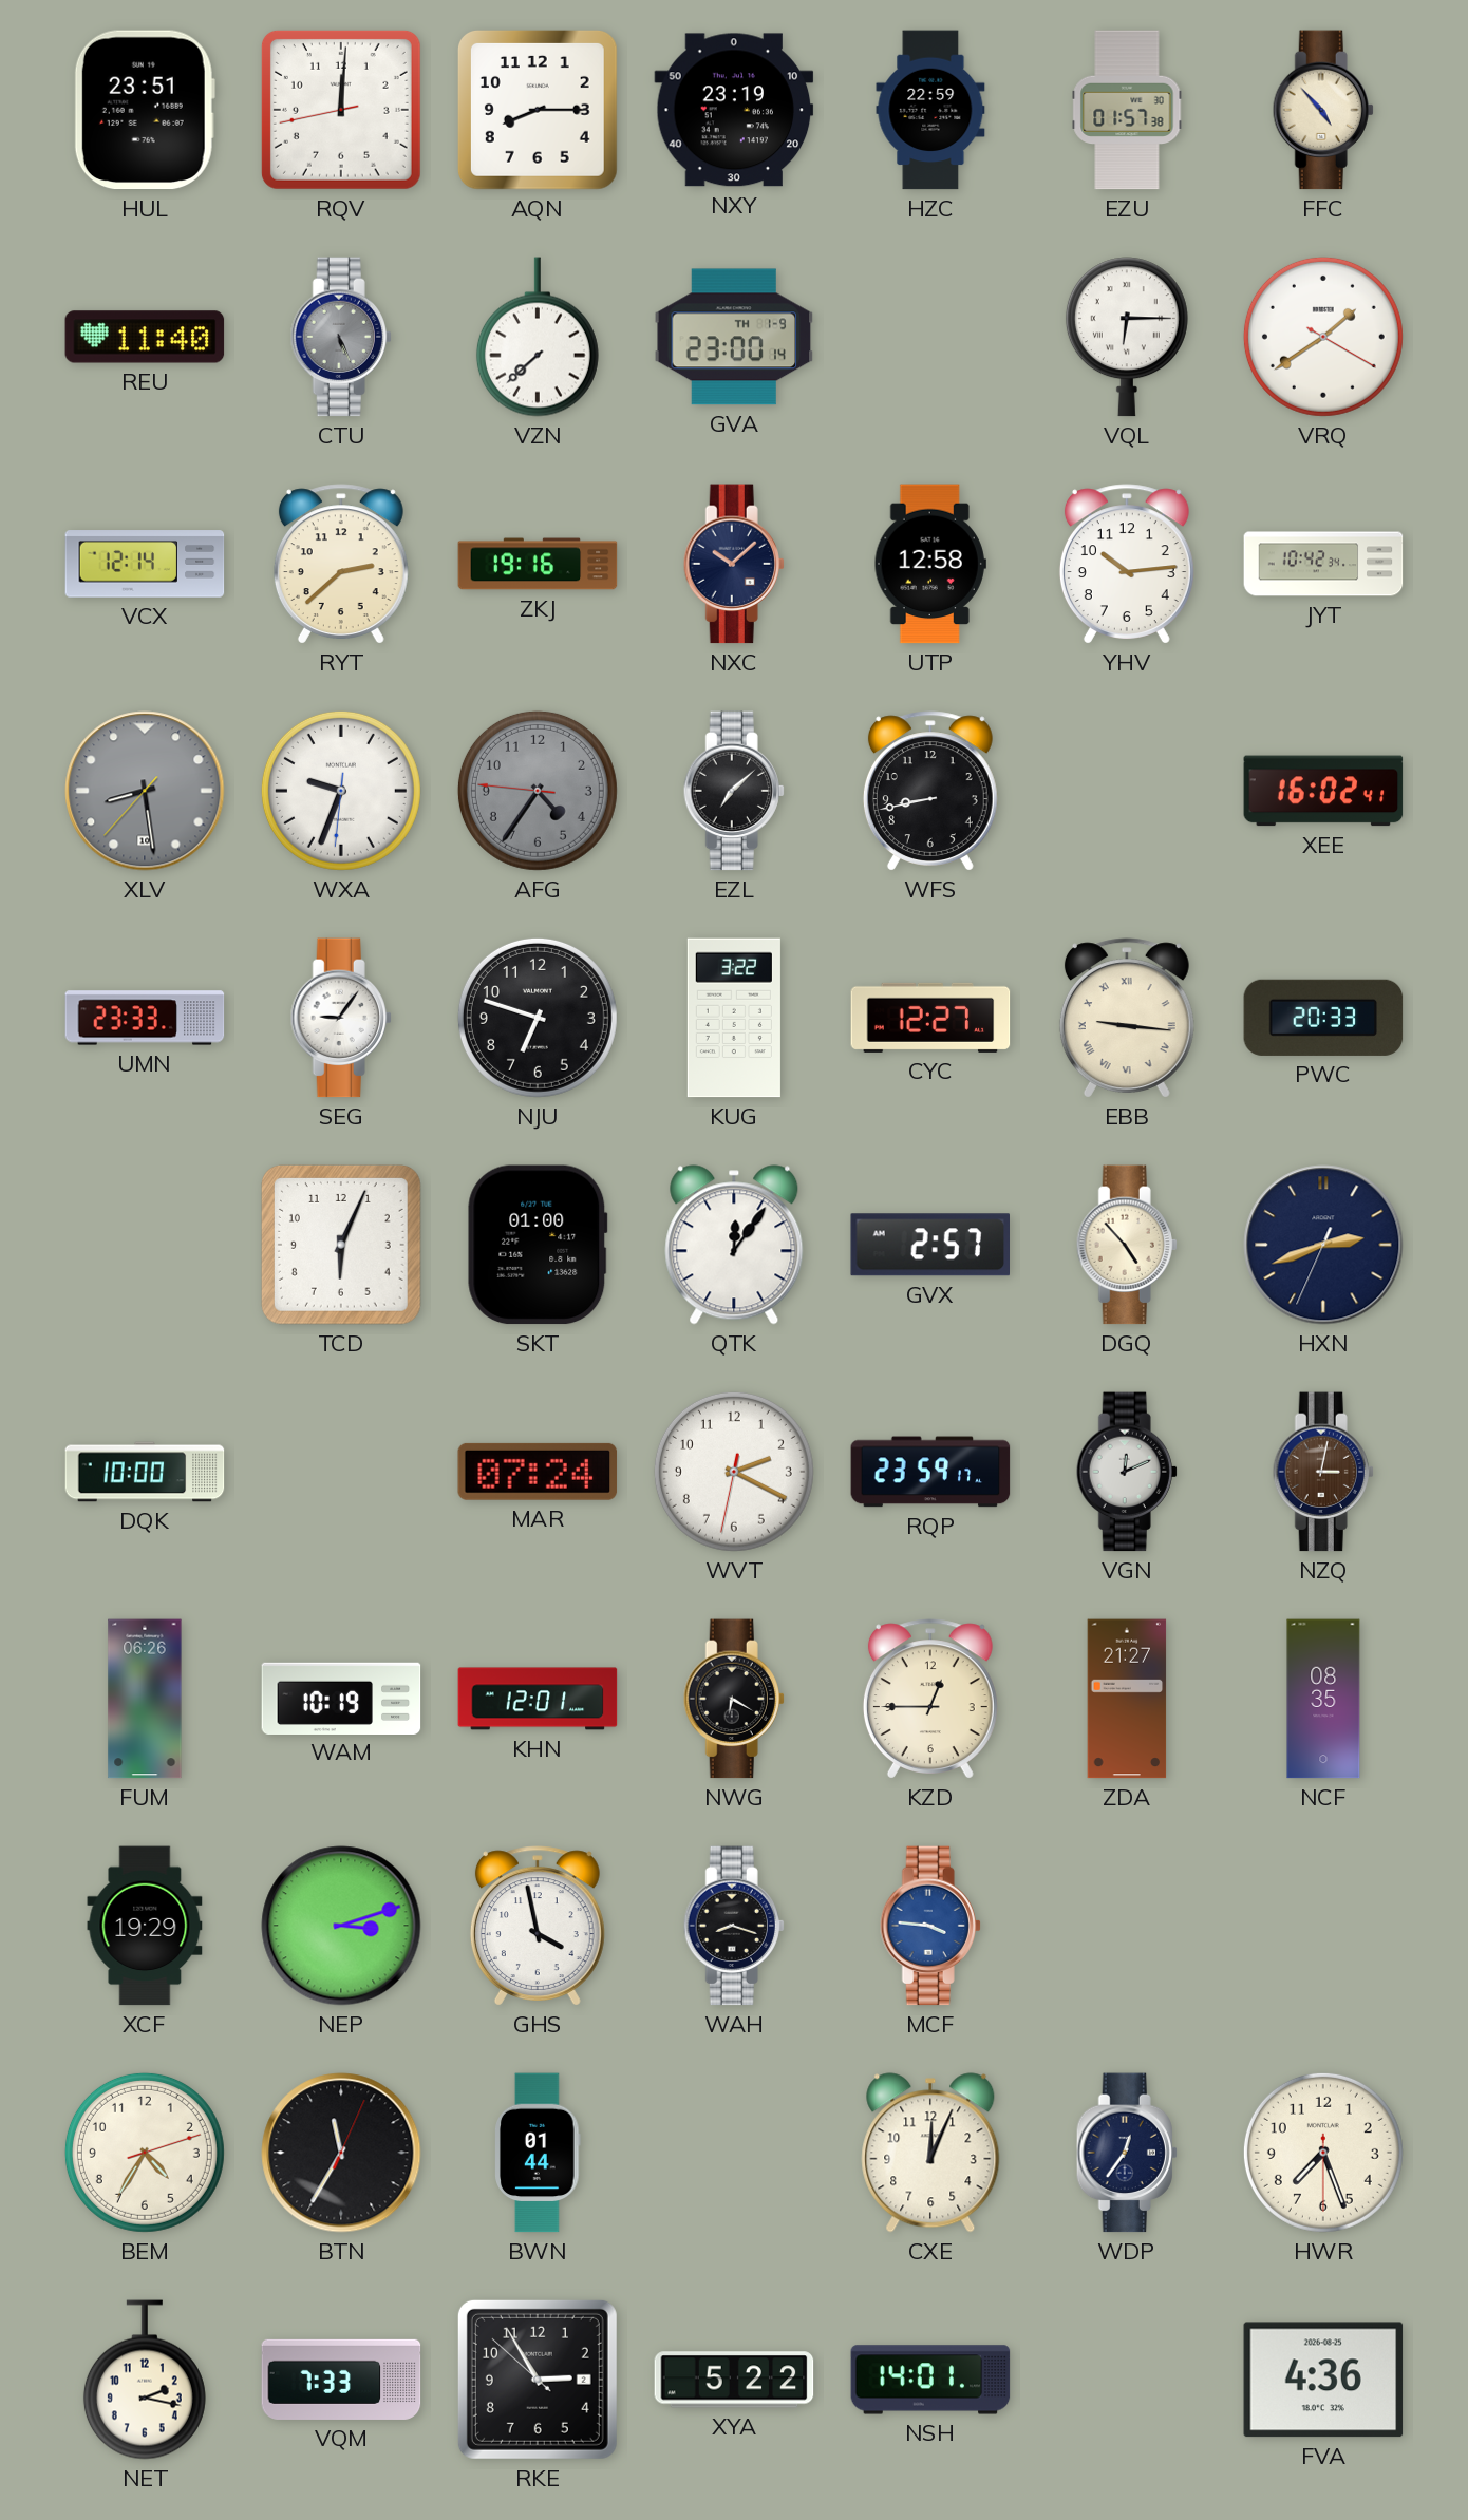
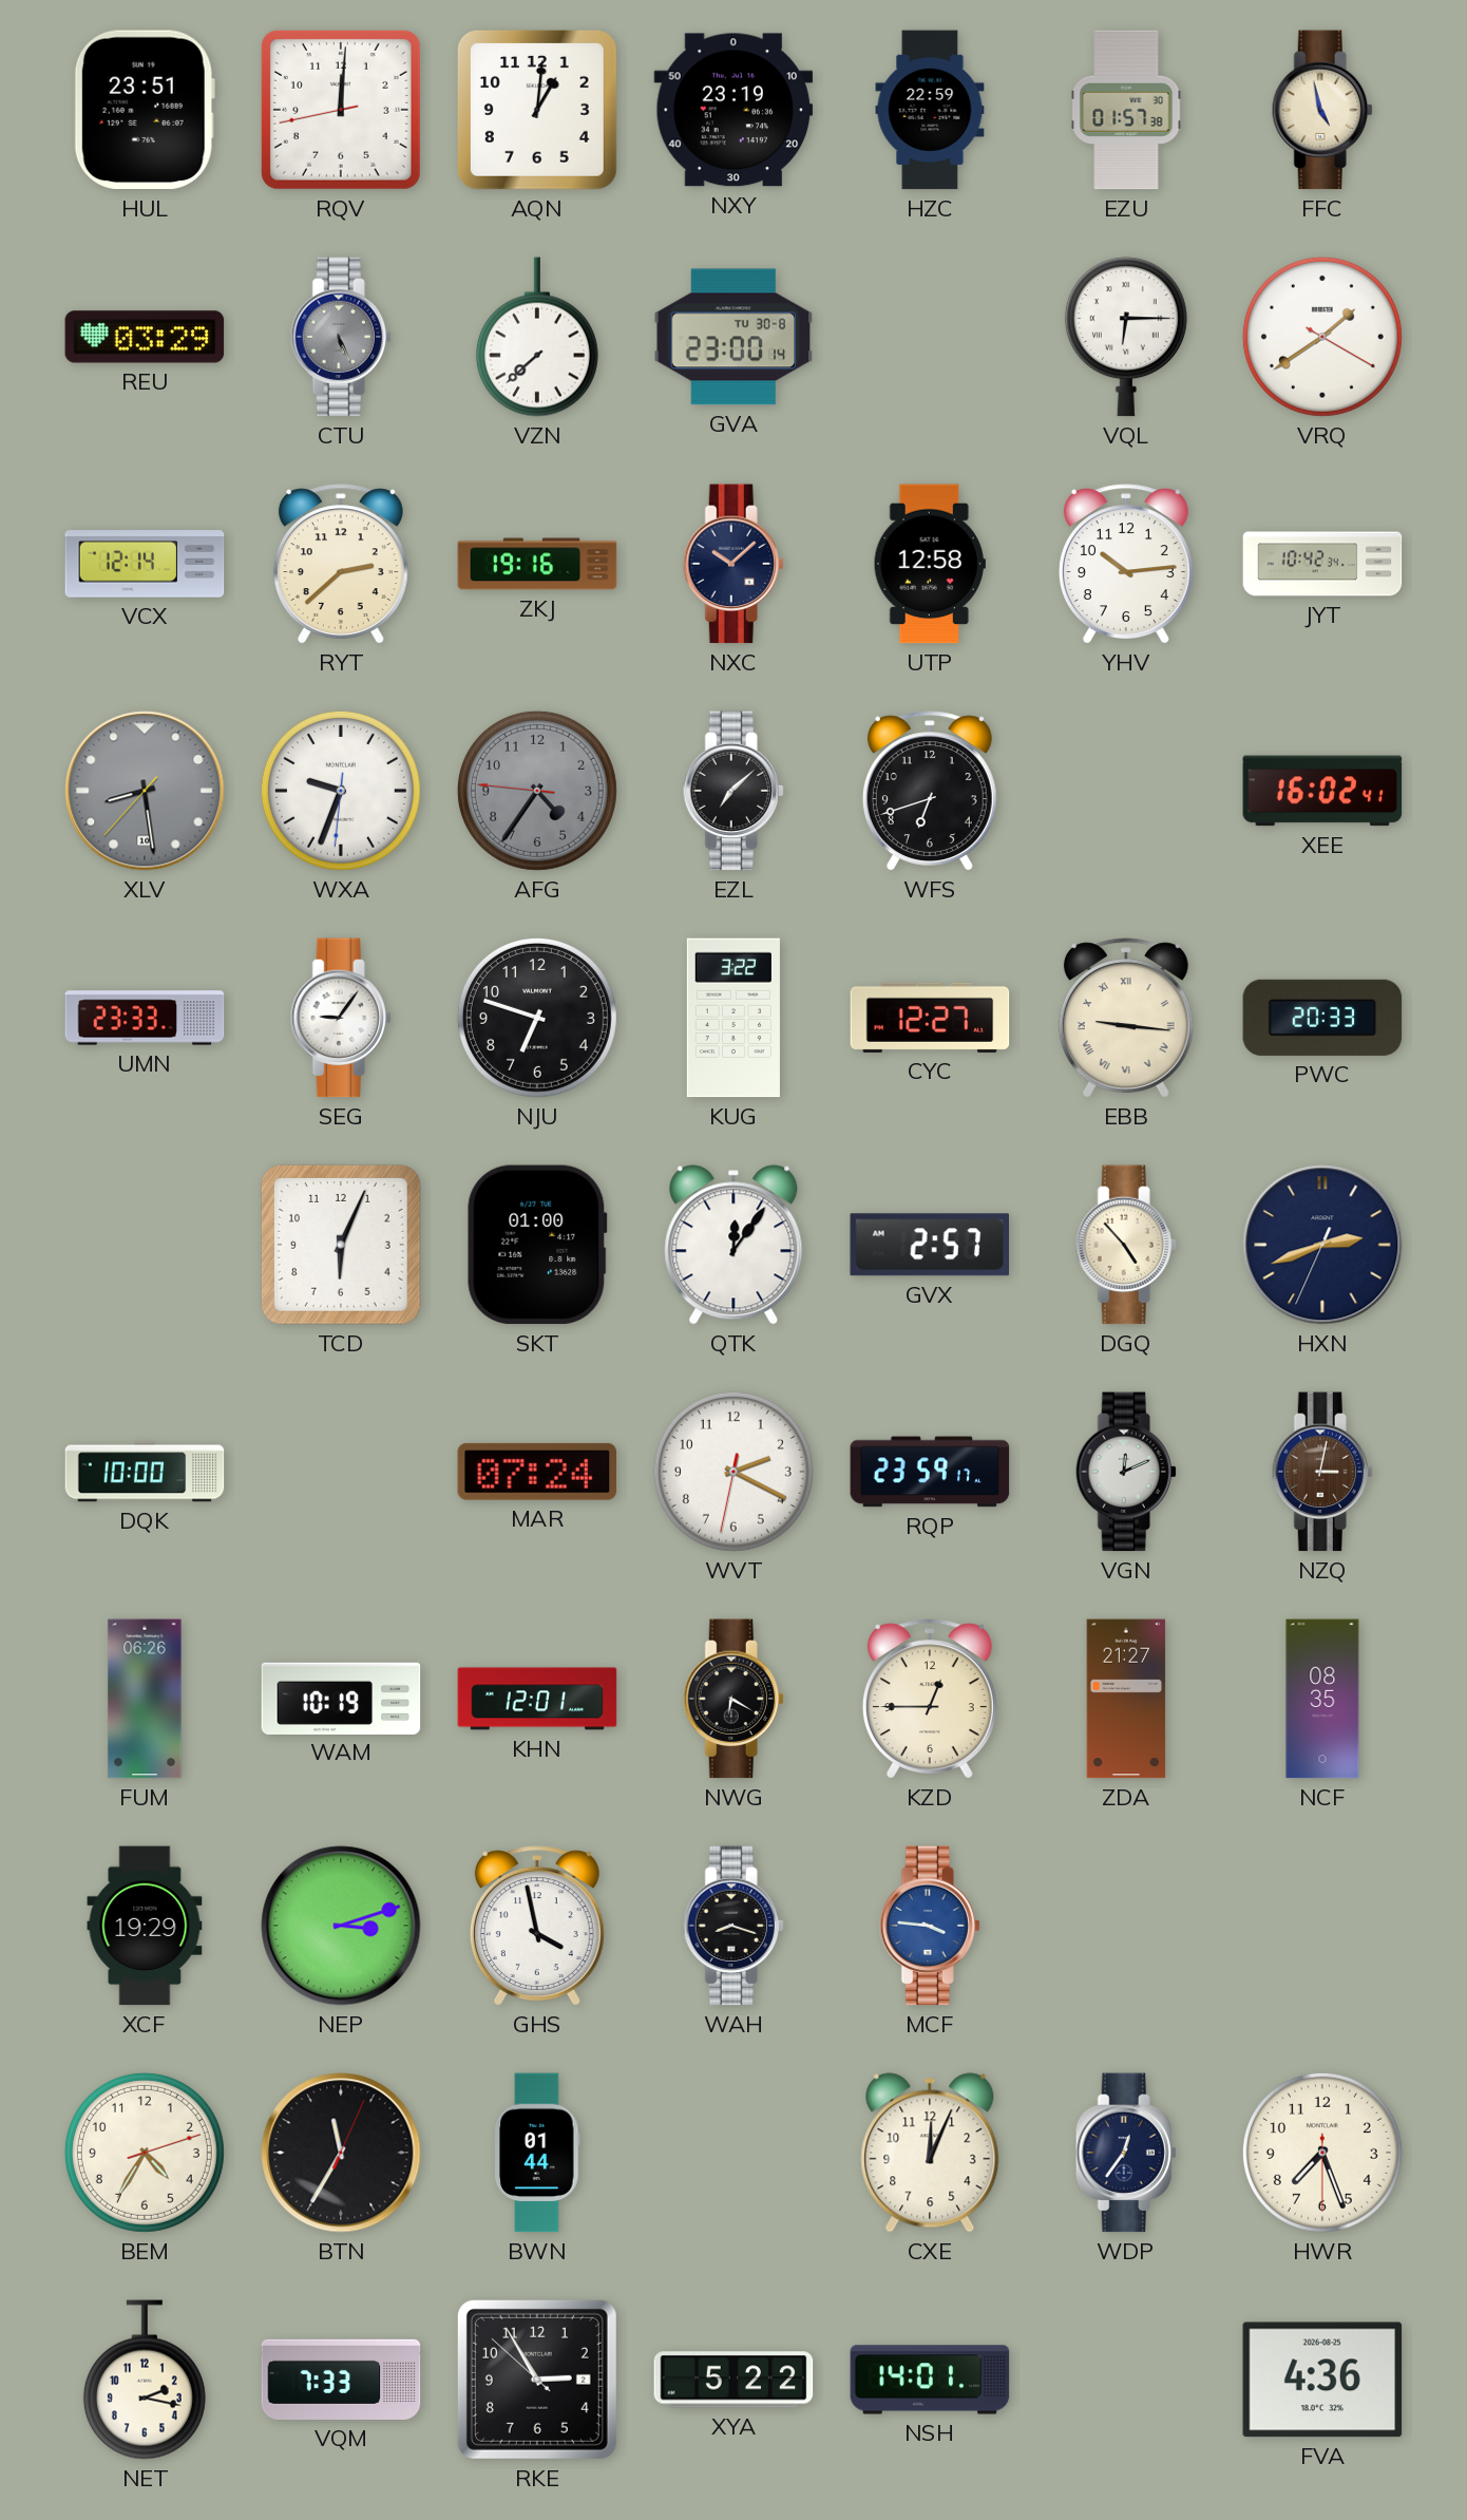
AQN: 8:15 -> 1:01 (537, 110)
FFC: 4:53 -> 4:58 (1322, 110)
REU: 11:40 -> 03:29 (145, 337)
GVA date: TH 1-9 -> TU 30-8 (733, 337)
WFS: 8:43 -> 6:42 (930, 791)
